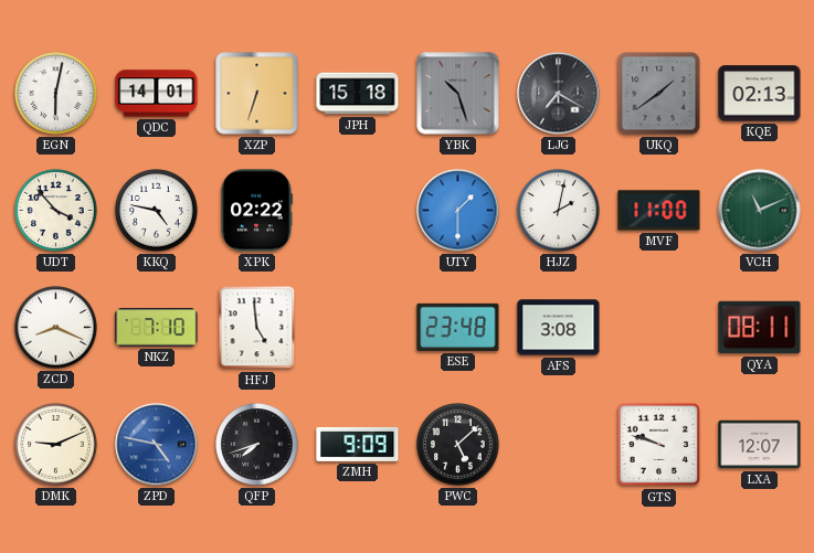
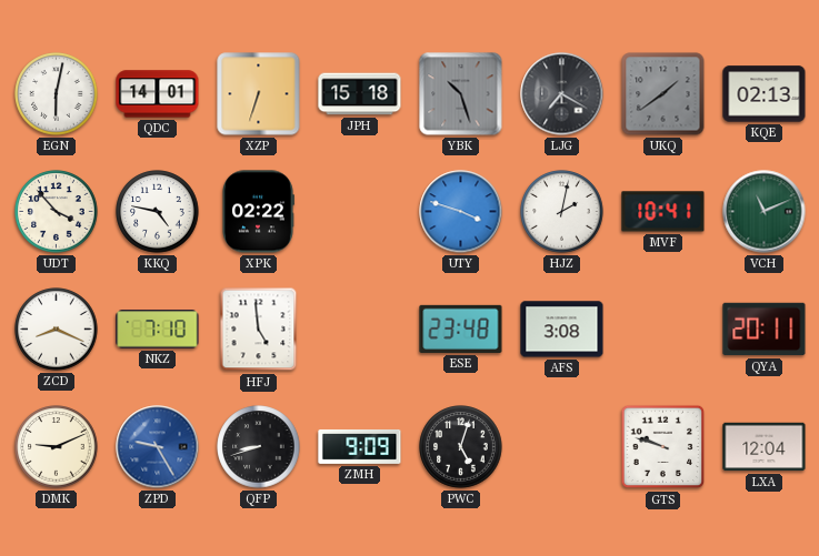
UTY: 1:30 -> 3:48 (461, 212)
MVF: 11:00 -> 10:41 (663, 212)
QYA: 08:11 -> 20:11 (765, 330)
ZPD: 4:47 -> 9:25 (158, 447)
QFP: 7:42 -> 8:42 (259, 447)
PWC: 5:08 -> 5:03 (461, 447)
LXA: 12:07 -> 12:04 (765, 447)
